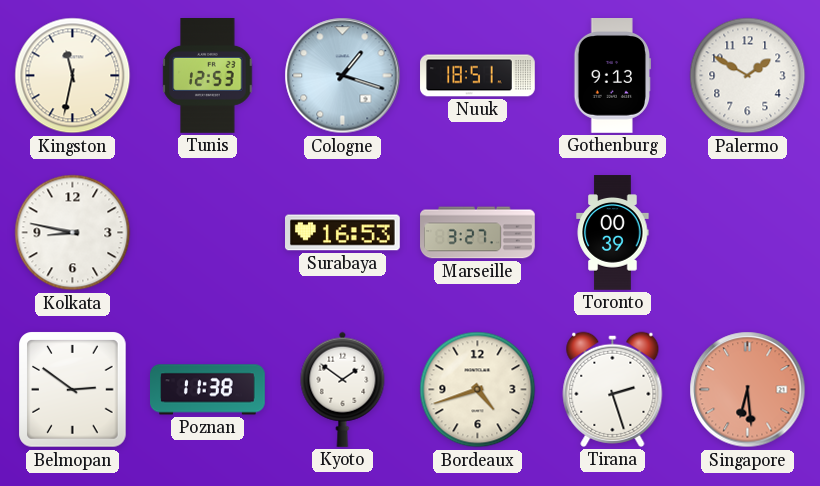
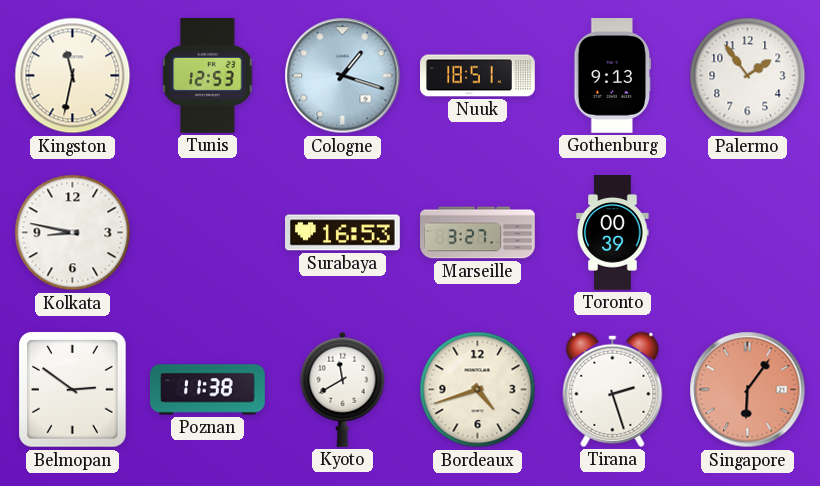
Palermo: 1:50 -> 1:54 (748, 76)
Kyoto: 1:51 -> 11:40 (343, 389)
Singapore: 6:29 -> 6:06 (748, 390)
